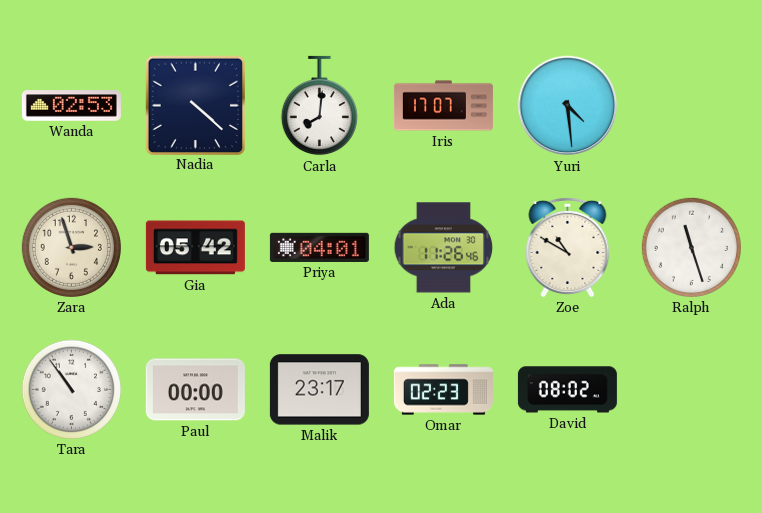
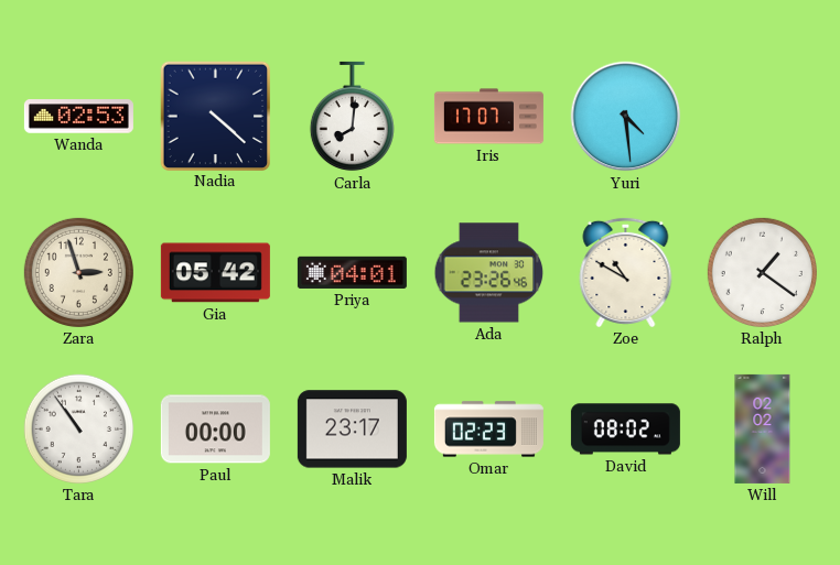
Ada: 11:26 -> 23:26 (489, 273)
Ralph: 11:27 -> 1:21 (762, 272)
Will: none -> 02:02 (763, 428)
